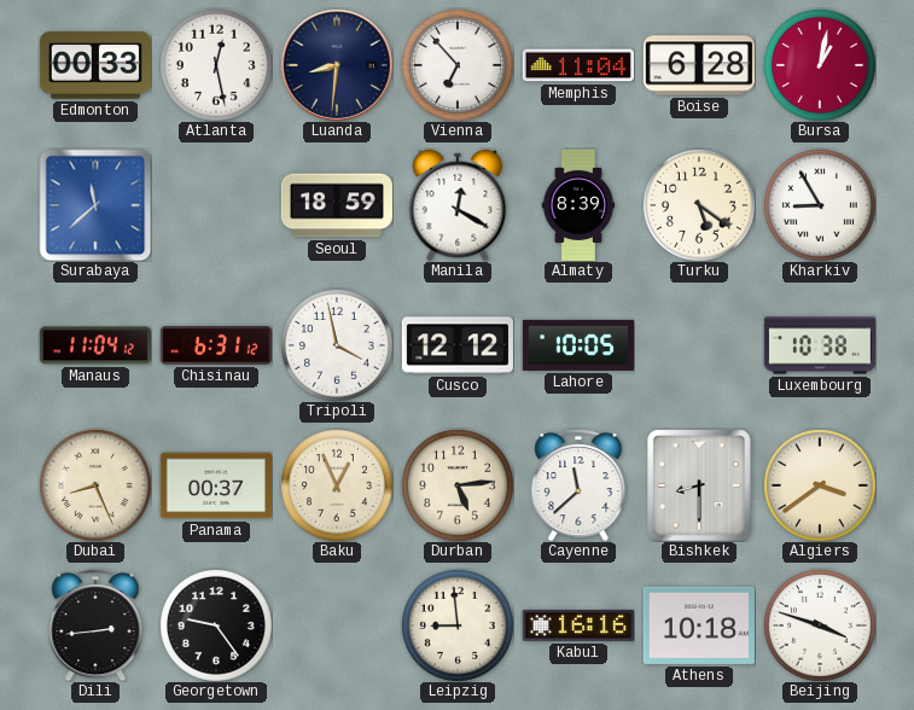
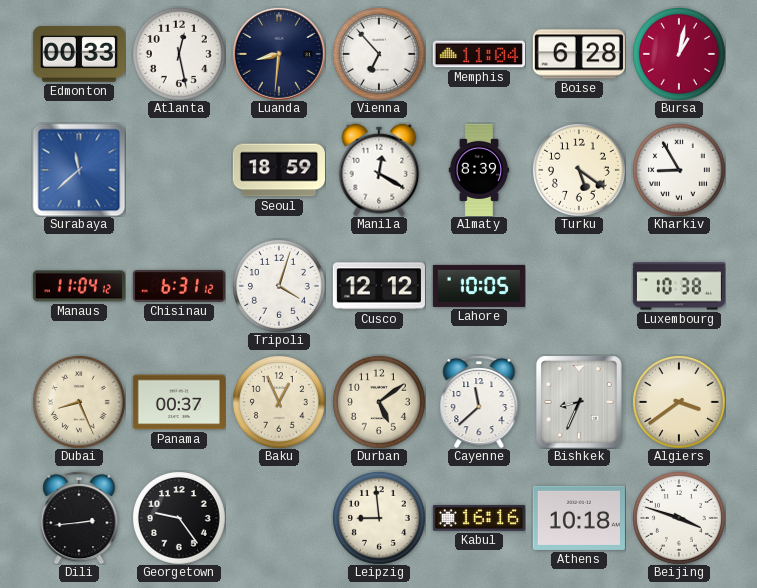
Tripoli: 3:58 -> 4:03 (279, 286)
Durban: 5:14 -> 5:09 (379, 402)
Bishkek: 8:30 -> 8:34 (579, 402)
